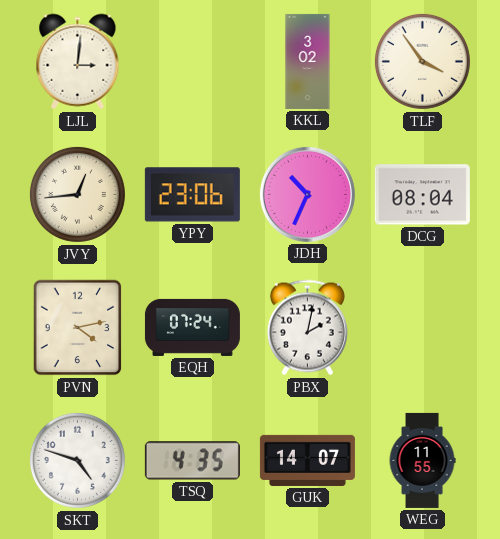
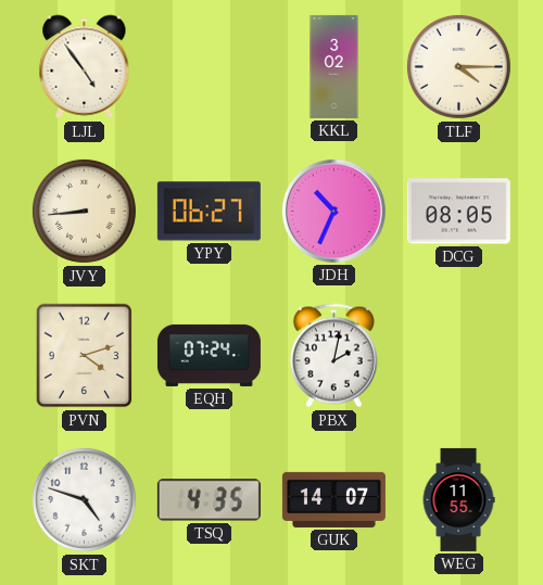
LJL: 3:01 -> 4:54 (85, 67)
TLF: 3:54 -> 4:15 (458, 66)
JVY: 12:44 -> 8:44 (84, 211)
YPY: 23:06 -> 06:27 (209, 212)
DCG: 08:04 -> 08:05 (458, 212)
PVN: 4:13 -> 4:12 (85, 356)
